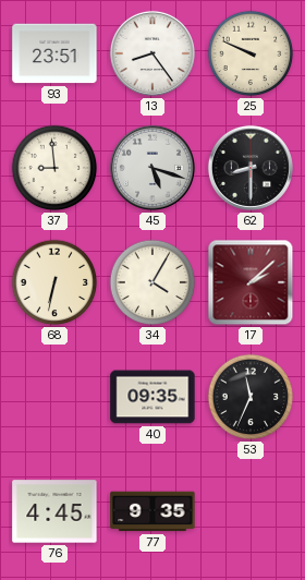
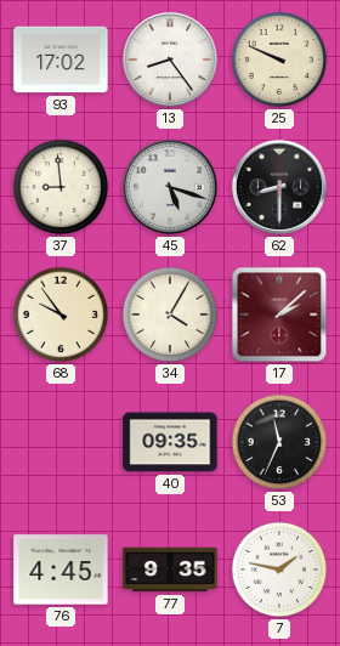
93: 23:51 -> 17:02 (61, 59)
68: 6:32 -> 9:54 (61, 314)
7: none -> 1:47 (279, 569)
